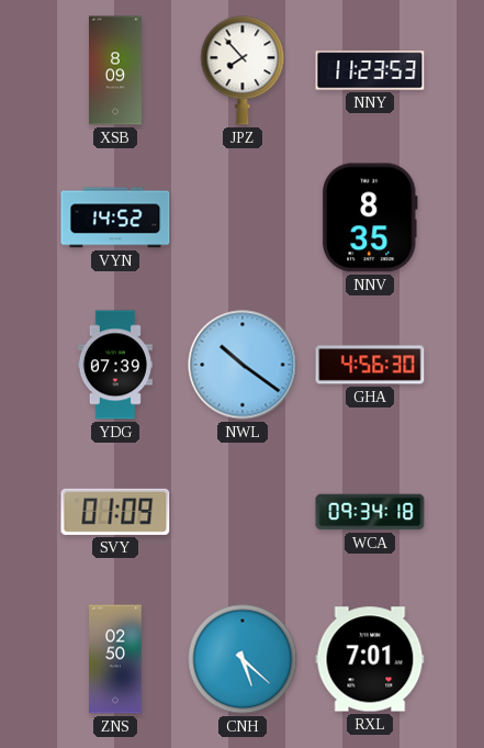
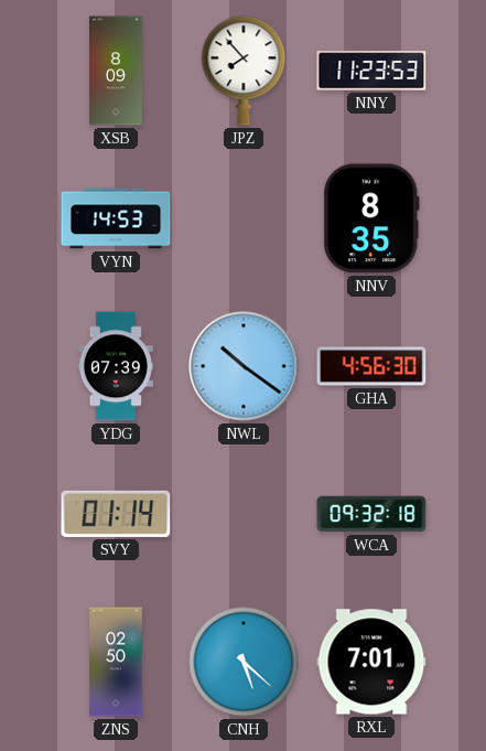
VYN: 14:52 -> 14:53 (116, 218)
SVY: 01:09 -> 01:14 (116, 514)
WCA: 09:34 -> 09:32 (371, 514)
